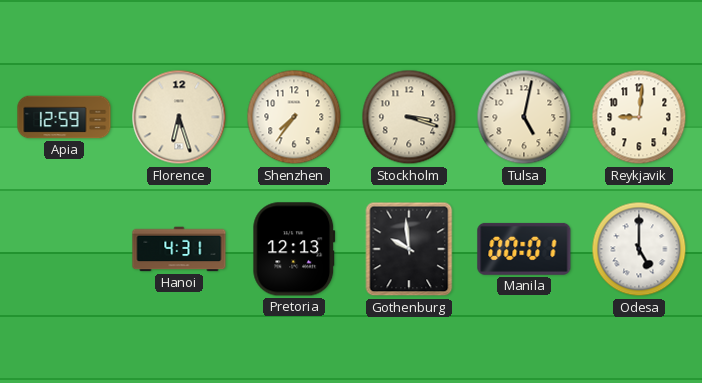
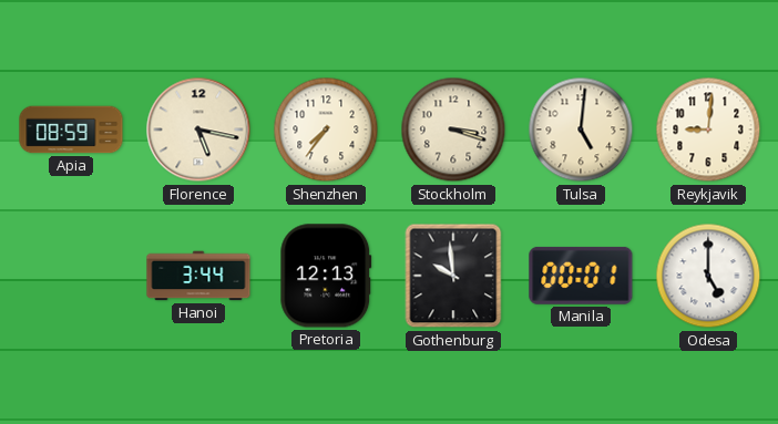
Apia: 12:59 -> 08:59 (71, 130)
Florence: 6:27 -> 5:17 (198, 130)
Tulsa: 5:02 -> 5:01 (581, 130)
Hanoi: 4:31 -> 3:44 (198, 276)
